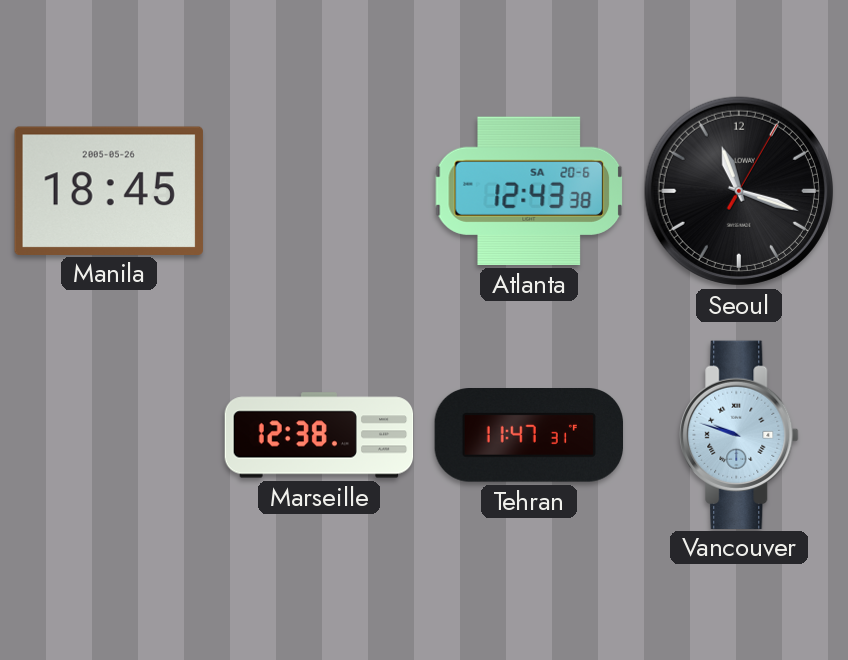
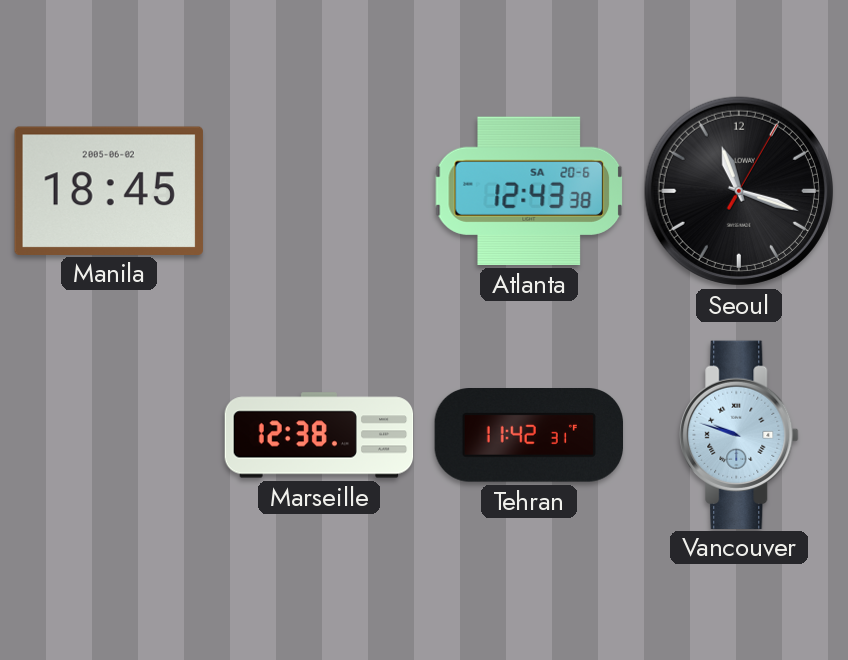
Manila date: 2005-05-26 -> 2005-06-02 (109, 190)
Tehran: 11:47 -> 11:42 (528, 436)
